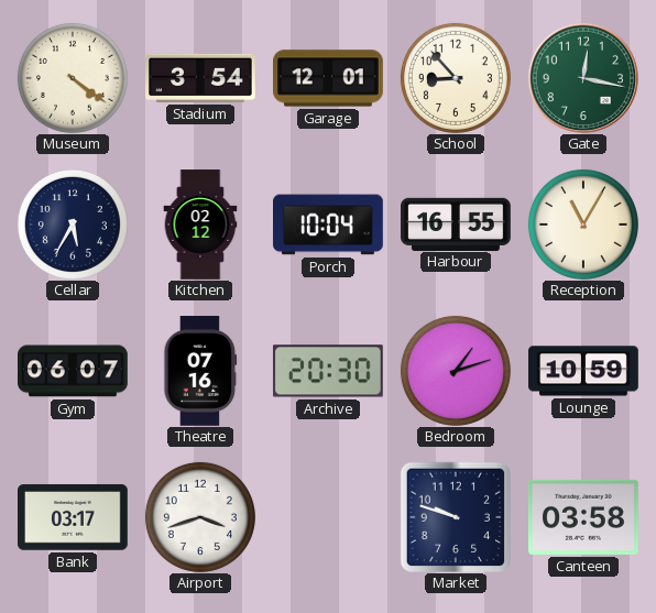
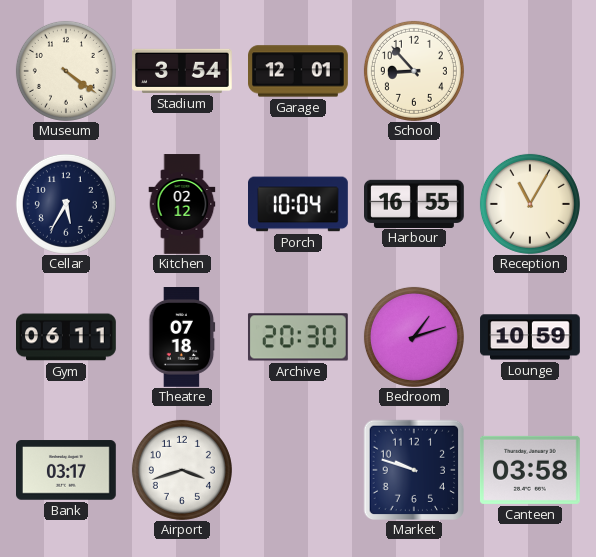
Gate: 12:17 -> none (582, 77)
Gym: 06:07 -> 06:11 (67, 337)
Theatre: 07:16 -> 07:18 (182, 338)
